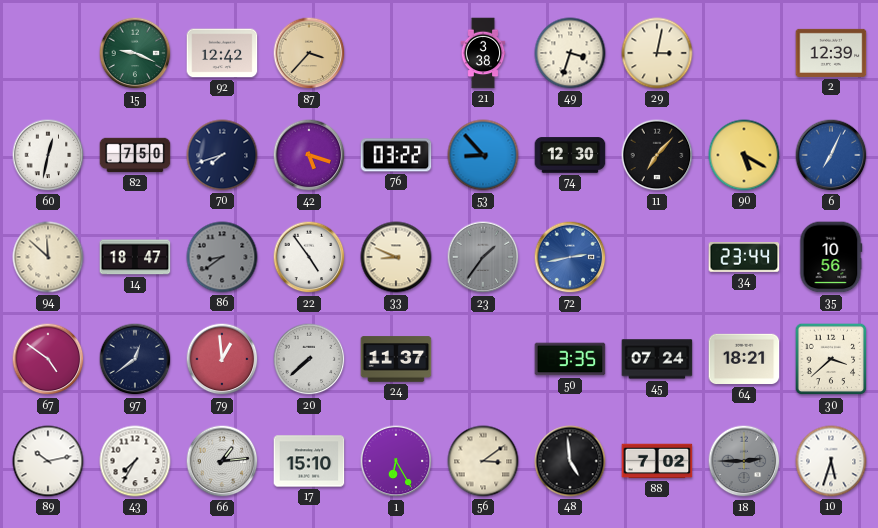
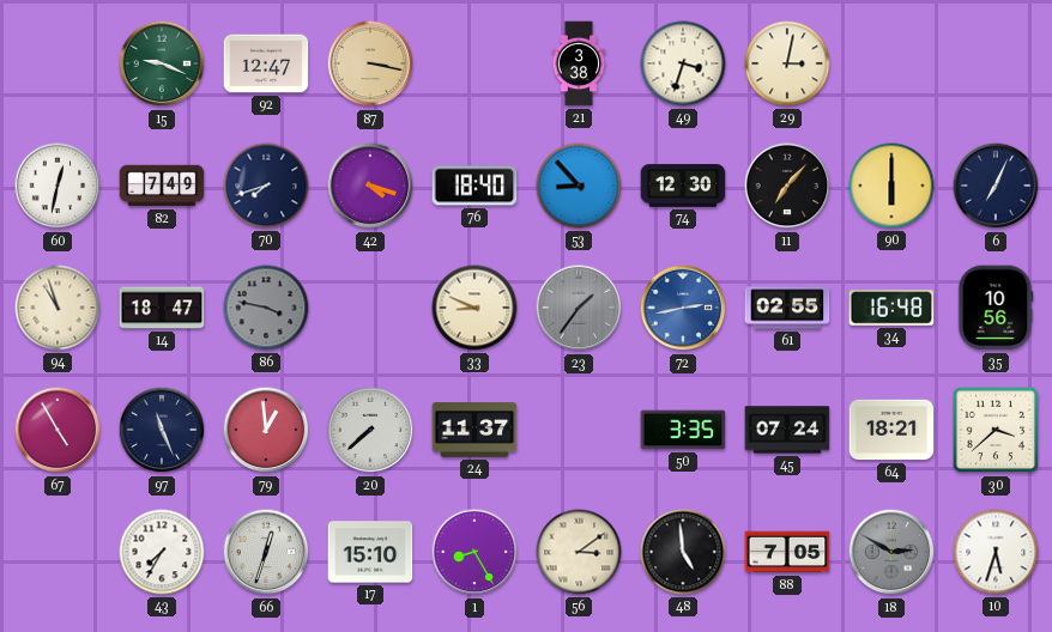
92: 12:42 -> 12:47 (266, 63)
87: 3:37 -> 3:17 (370, 63)
2: 12:39 -> none (831, 53)
82: 7:50 -> 7:49 (162, 186)
42: 5:18 -> 4:18 (370, 186)
76: 03:22 -> 18:40 (474, 186)
90: 5:20 -> 6:00 (891, 186)
6 dial: blue -> navy (996, 186)
94: 11:52 -> 10:57 (58, 308)
86: 8:39 -> 3:47 (266, 308)
22: 4:54 -> none (309, 257)
61: none -> 02:55 (787, 308)
34: 23:44 -> 16:48 (891, 308)
67: 4:51 -> 4:55 (58, 430)
97: 12:39 -> 11:26 (162, 430)
89: 10:13 -> none (48, 461)
66: 1:14 -> 12:33 (266, 552)
1: 6:25 -> 8:25 (474, 552)
88: 7:02 -> 7:05 (787, 552)
18: 2:45 -> 2:50 (891, 552)
